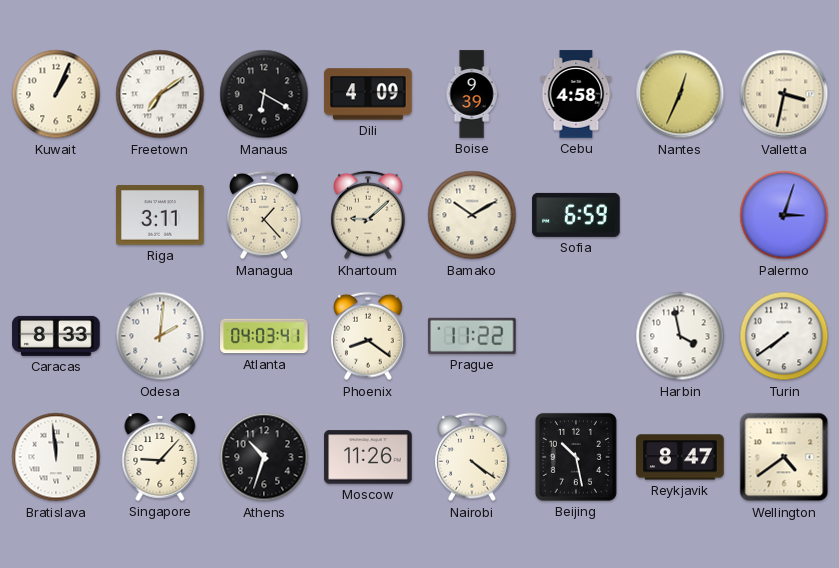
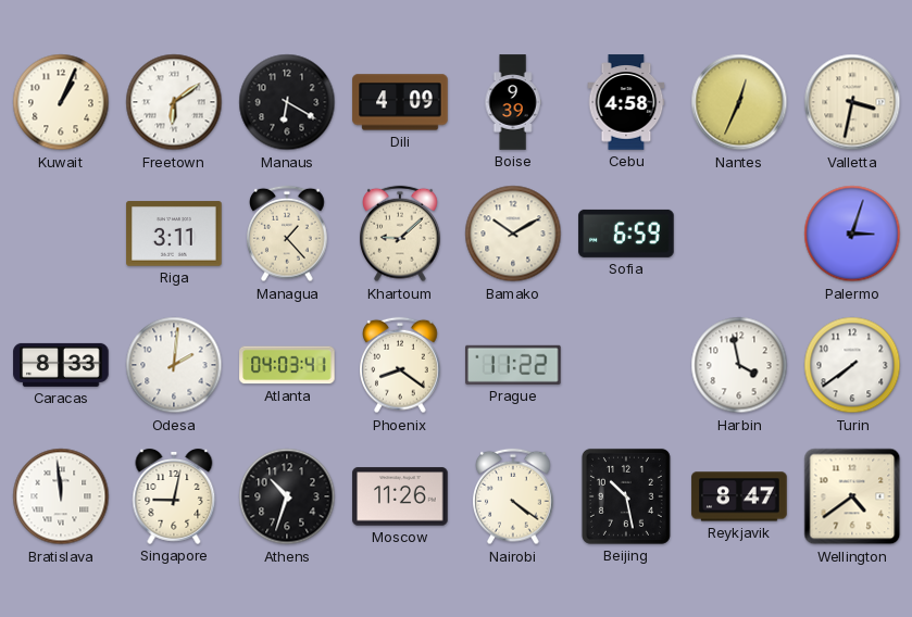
Freetown: 7:09 -> 6:09 (174, 102)
Singapore: 9:07 -> 9:02 (174, 496)
